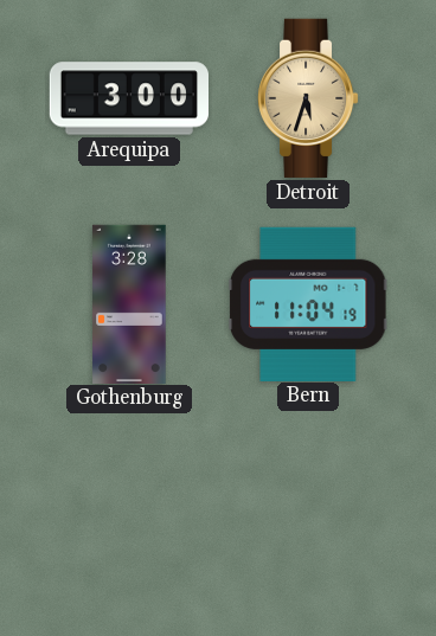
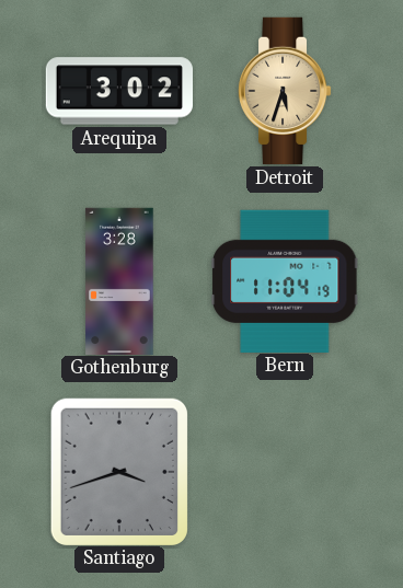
Arequipa: 3:00 -> 3:02 (118, 91)
Santiago: none -> 3:42 (118, 471)
